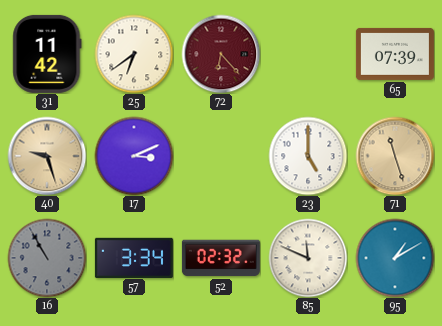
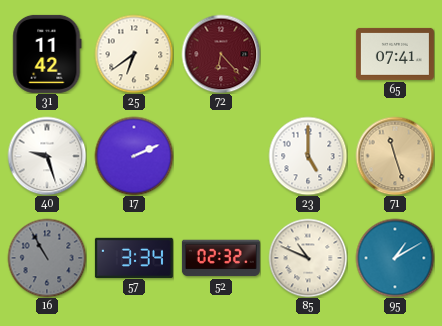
65: 07:39 -> 07:41 (395, 54)
40 dial: champagne -> white (47, 156)
17: 3:11 -> 2:11 (134, 156)
85: 11:49 -> 10:49 (308, 258)
